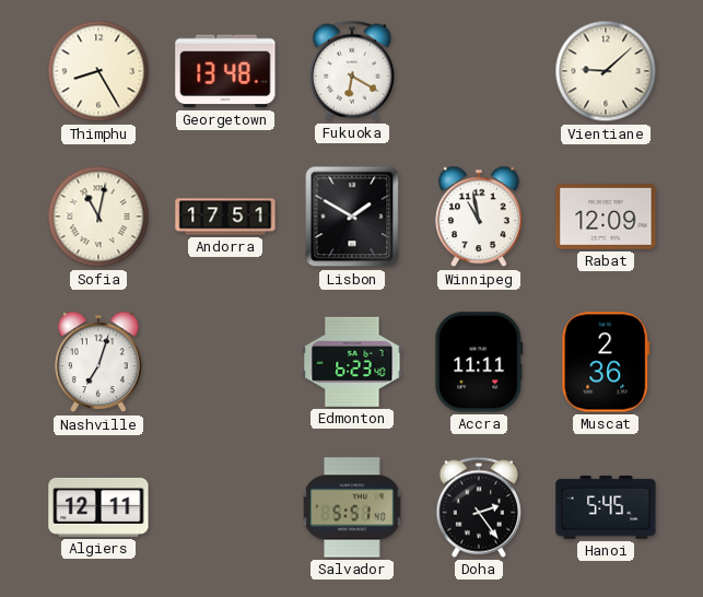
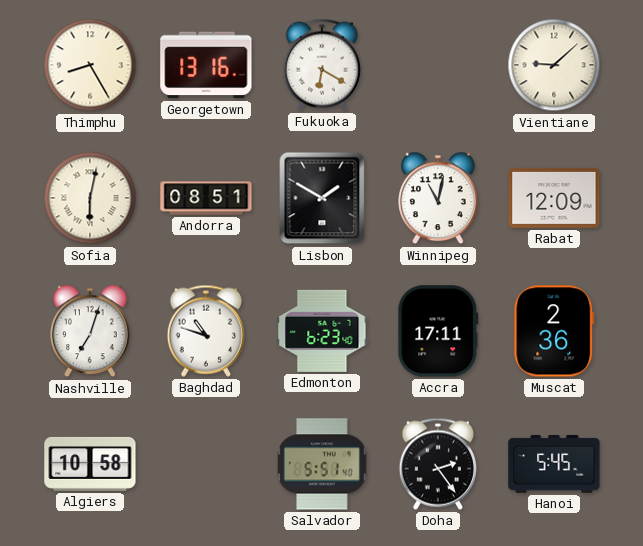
Georgetown: 13:48 -> 13:16 (206, 65)
Sofia: 11:02 -> 6:02 (90, 198)
Andorra: 17:51 -> 08:51 (206, 198)
Winnipeg: 10:58 -> 11:02 (438, 198)
Baghdad: none -> 10:48 (205, 331)
Accra: 11:11 -> 17:11 (438, 331)
Algiers: 12:11 -> 10:58 (90, 464)
